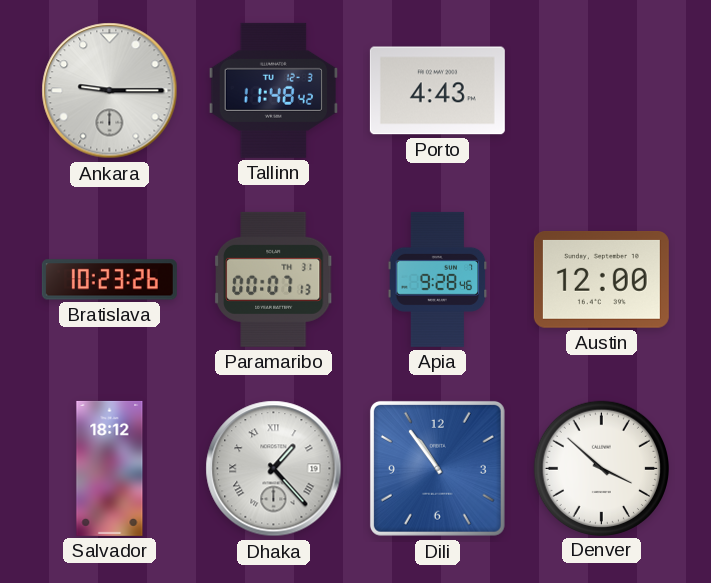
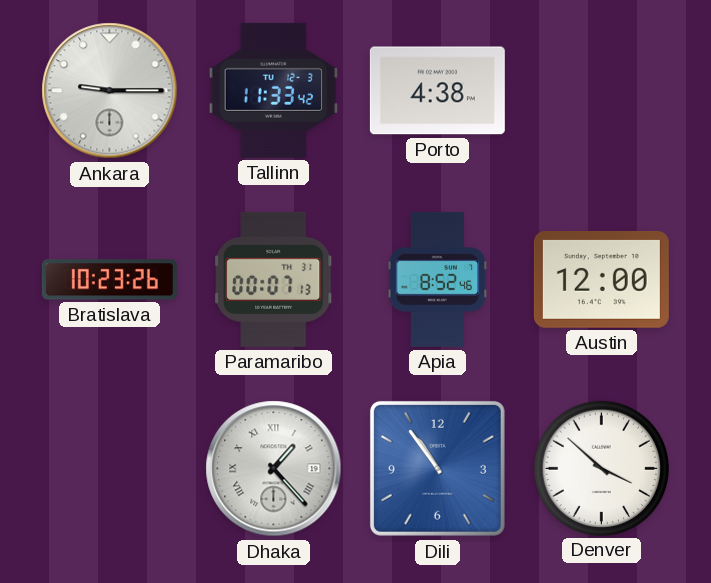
Tallinn: 11:48 -> 11:33 (273, 90)
Porto: 4:43 -> 4:38 (437, 91)
Apia: 9:28 -> 8:52 (438, 279)
Salvador: 18:12 -> none (110, 468)
